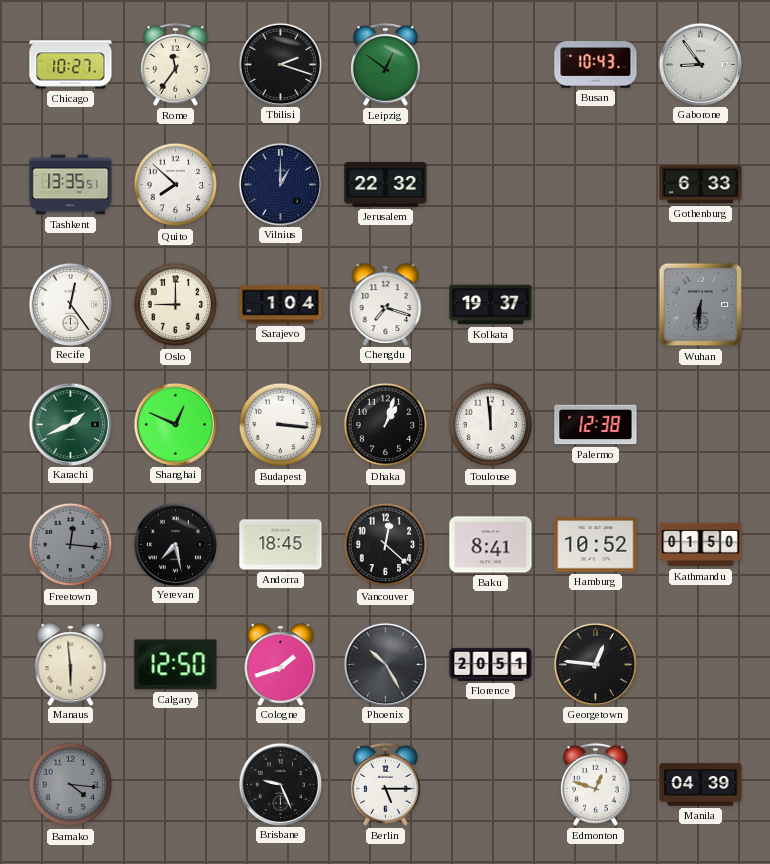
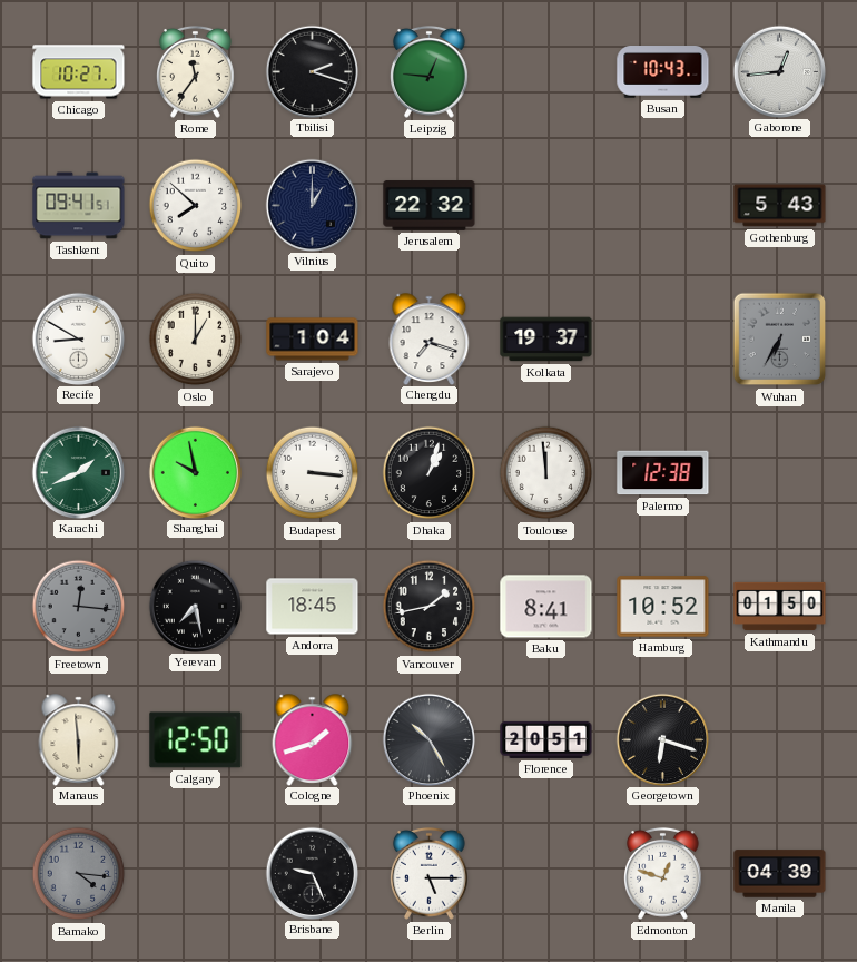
Leipzig: 12:51 -> 12:46 (430, 71)
Gaborone: 8:54 -> 12:44 (779, 71)
Tashkent: 13:35 -> 09:41 (79, 206)
Gothenburg: 6:33 -> 5:43 (780, 206)
Recife: 12:24 -> 8:50 (78, 338)
Oslo: 9:00 -> 1:00 (196, 340)
Wuhan: 6:31 -> 6:35 (780, 340)
Shanghai: 12:49 -> 9:58 (195, 472)
Vancouver: 12:22 -> 1:43 (430, 607)
Georgetown: 12:46 -> 6:18 (662, 739)
